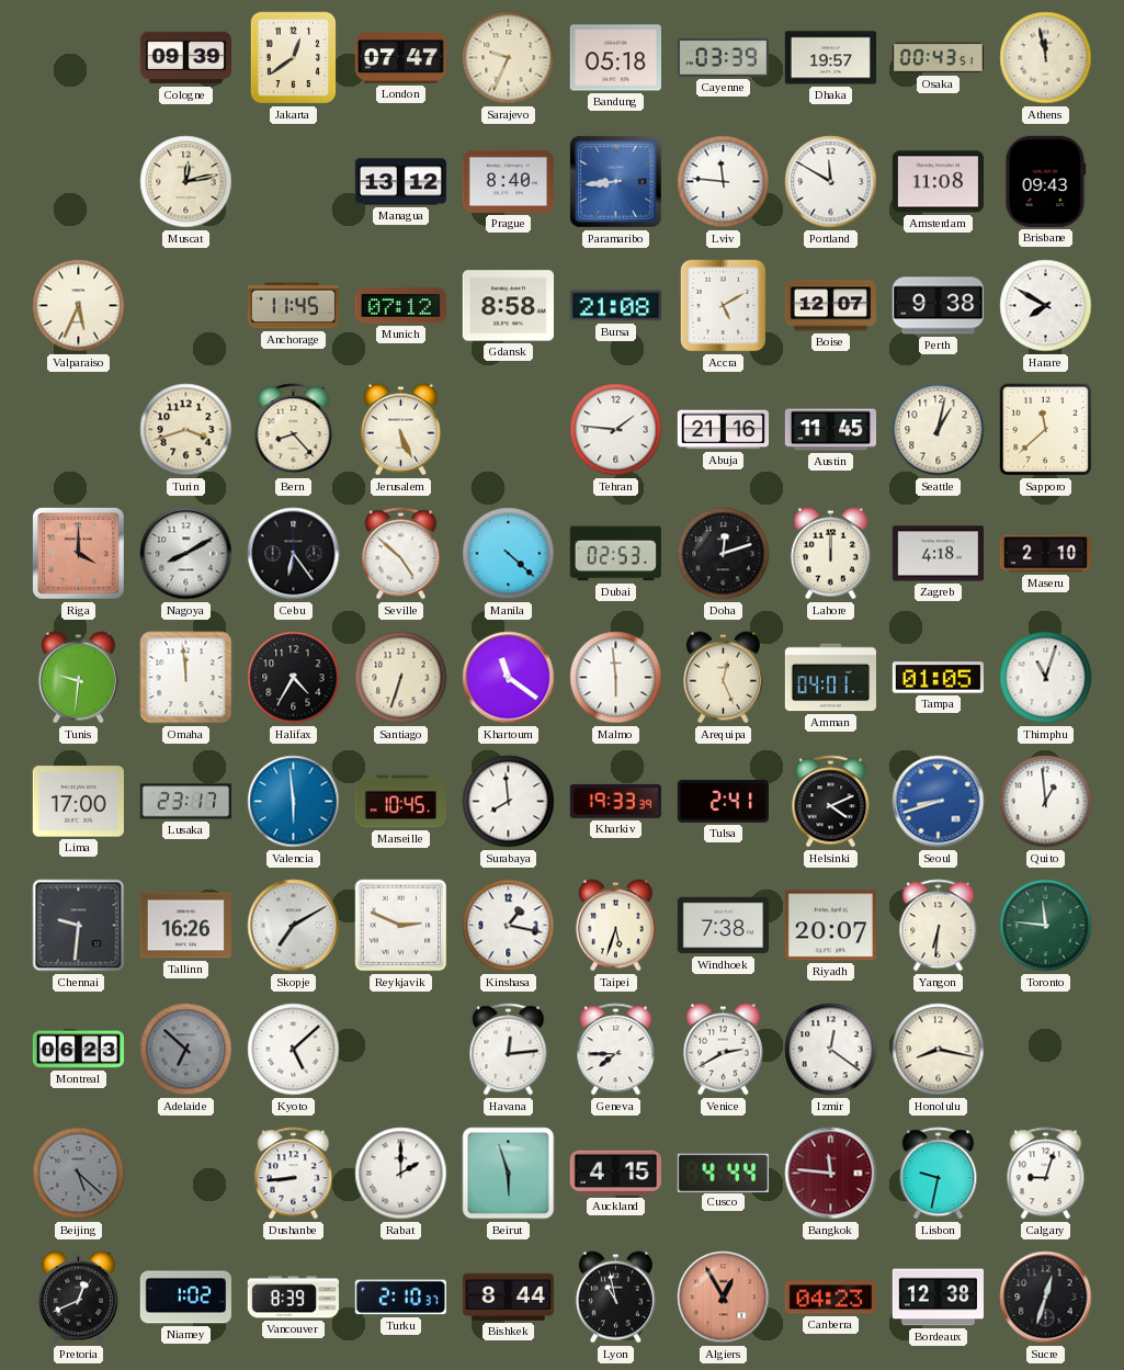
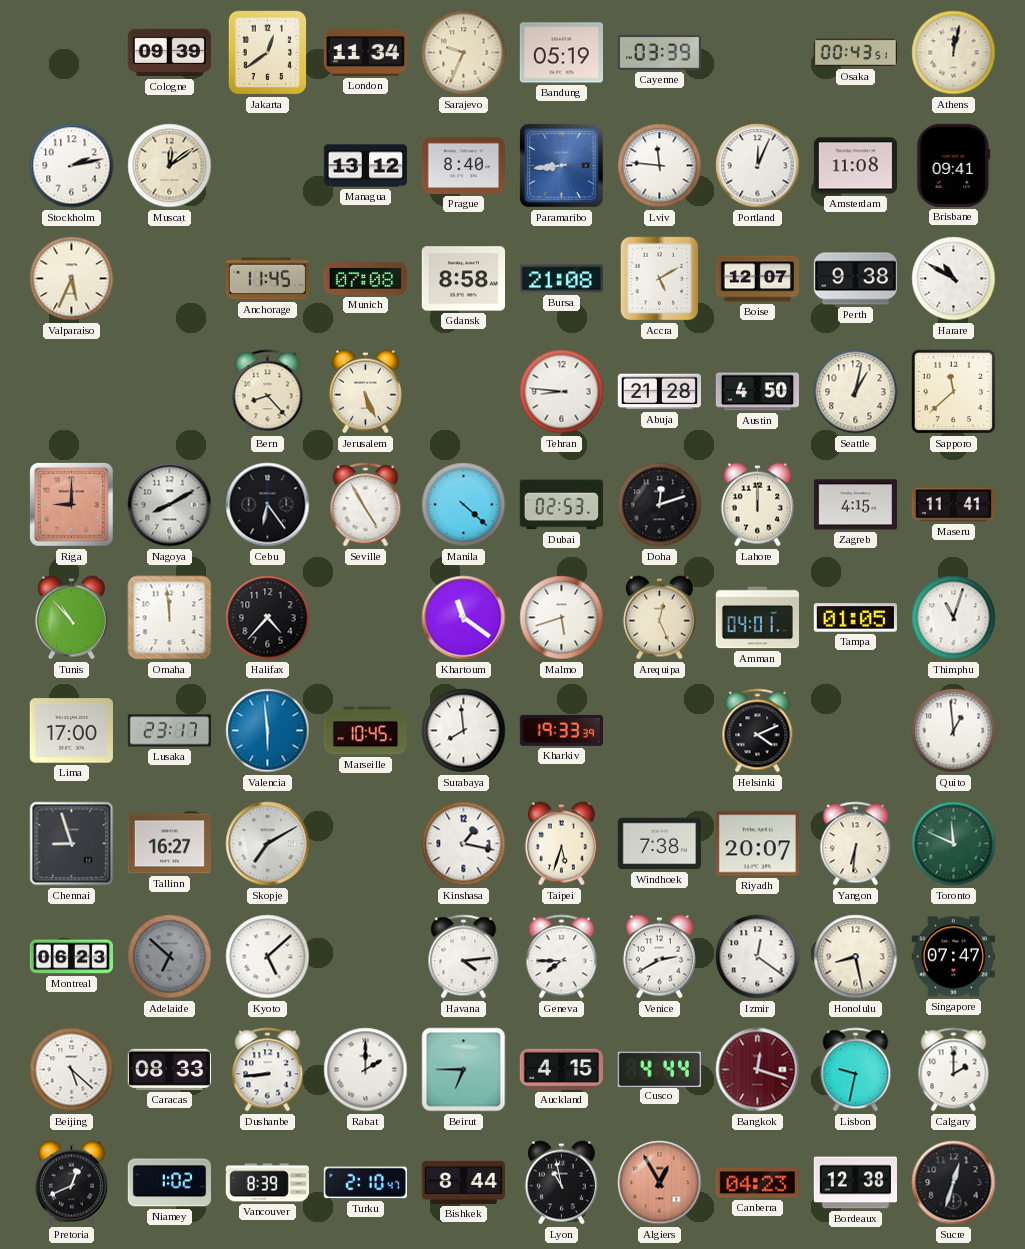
London: 07:47 -> 11:34 (365, 52)
Bandung: 05:18 -> 05:19 (561, 53)
Dhaka: 19:57 -> none (830, 58)
Athens: 11:58 -> 12:02 (954, 53)
Stockholm: none -> 2:13 (72, 166)
Muscat: 12:13 -> 12:09 (170, 166)
Portland: 11:50 -> 12:04 (758, 166)
Brisbane: 09:43 -> 09:41 (954, 165)
Munich: 07:12 -> 07:08 (365, 279)
Harare: 7:50 -> 10:50 (954, 279)
Turin: 3:42 -> none (186, 430)
Tehran: 1:46 -> 8:46 (562, 392)
Abuja: 21:16 -> 21:28 (659, 392)
Austin: 11:45 -> 4:50 (757, 392)
Riga: 4:00 -> 9:00 (72, 505)
Seville: 4:52 -> 4:55 (366, 505)
Zagreb: 4:18 -> 4:15 (855, 505)
Maseru: 2:10 -> 11:41 (953, 505)
Tunis: 9:31 -> 10:53 (71, 618)
Halifax: 4:35 -> 4:37 (268, 618)
Santiago: 6:33 -> none (401, 678)
Malmo: 5:59 -> 5:42 (562, 618)
Tulsa: 2:41 -> none (723, 801)
Seoul: 8:42 -> none (939, 802)
Chennai: 9:31 -> 8:57 (72, 844)
Tallinn: 16:26 -> 16:27 (169, 844)
Reykjavik: 2:49 -> none (401, 926)
Toronto: 11:46 -> 11:49 (954, 844)
Havana: 12:14 -> 4:14 (464, 957)
Honolulu: 8:17 -> 8:28 (856, 957)
Singapore: none -> 07:47 (953, 957)
Beijing dial: grey -> white (72, 1070)
Caracas: none -> 08:33 (169, 1069)
Beirut: 5:57 -> 6:45 (464, 1070)
Bangkok: 11:46 -> 12:18 (758, 1070)
Calgary: 9:03 -> 2:00 (954, 1070)
Turku: 2:10:37 -> 2:10:47 (365, 1183)
